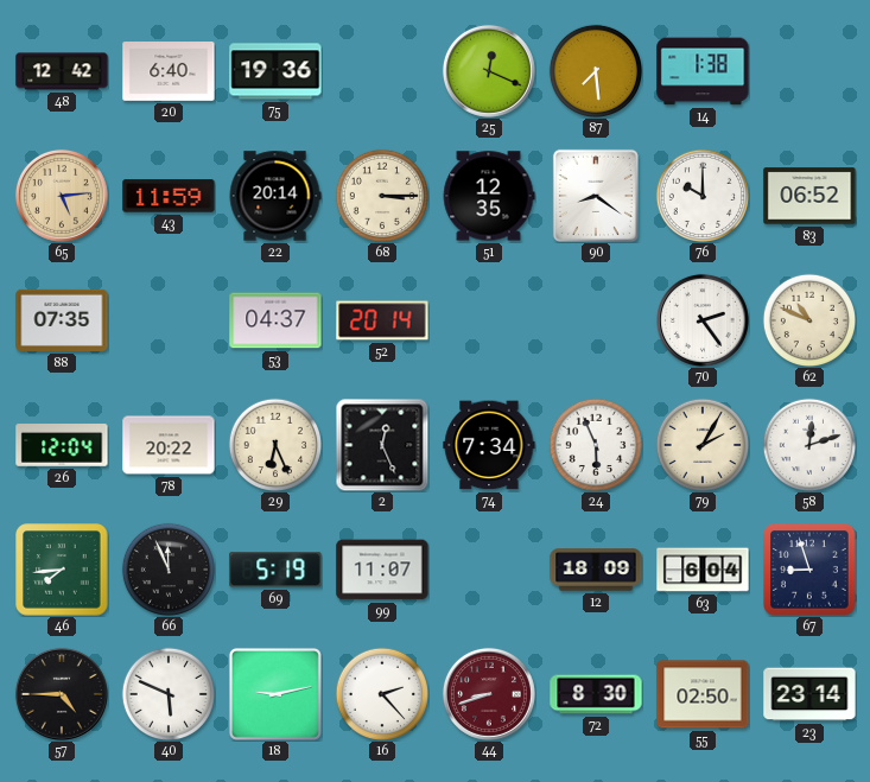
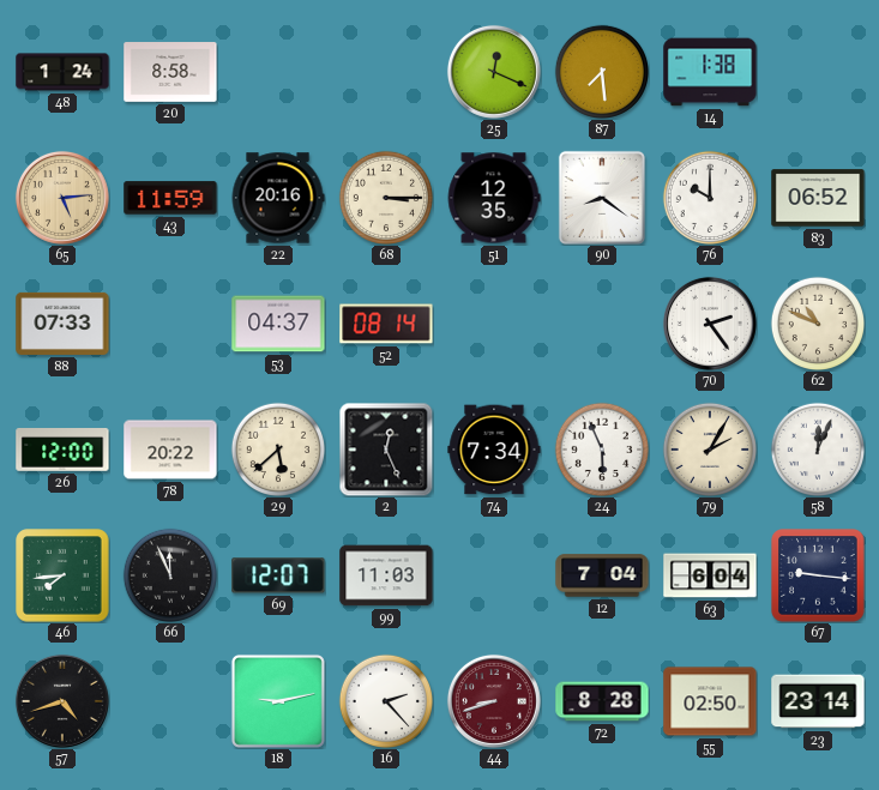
48: 12:42 -> 1:24 (62, 72)
20: 6:40 -> 8:58 (170, 73)
75: 19:36 -> none (275, 71)
22: 20:14 -> 20:16 (278, 198)
88: 07:35 -> 07:33 (62, 324)
52: 20:14 -> 08:14 (386, 324)
26: 12:04 -> 12:00 (62, 451)
29: 6:26 -> 5:38 (277, 448)
58: 12:12 -> 12:04 (817, 448)
69: 5:19 -> 12:07 (278, 575)
99: 11:07 -> 11:03 (386, 575)
12: 18:09 -> 7:04 (602, 575)
67: 8:57 -> 9:16 (818, 575)
57: 4:45 -> 4:42 (62, 701)
40: 5:49 -> none (167, 693)
72: 8:30 -> 8:28 (602, 701)
